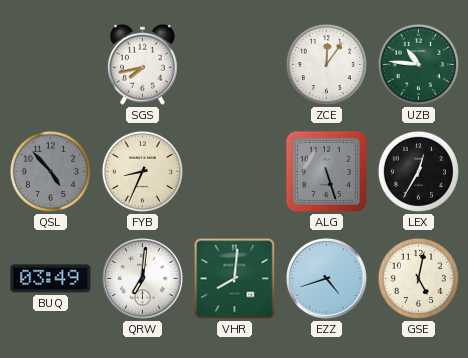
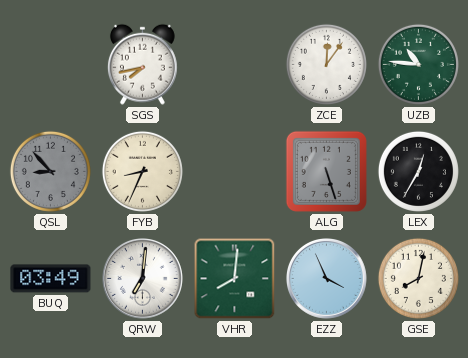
QSL: 4:53 -> 8:53 (50, 171)
EZZ: 4:42 -> 3:56 (327, 279)
GSE: 5:02 -> 8:02 (418, 278)
